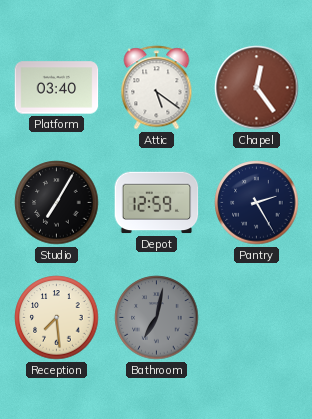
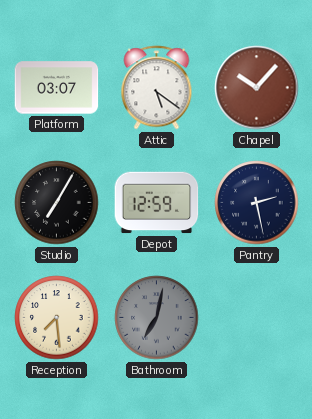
Platform: 03:40 -> 03:07 (57, 88)
Chapel: 12:24 -> 10:07 (257, 88)
Pantry: 2:25 -> 2:28 (257, 203)
